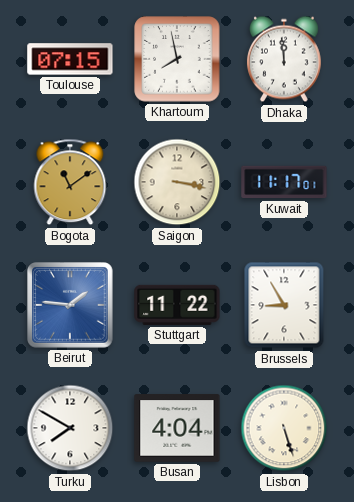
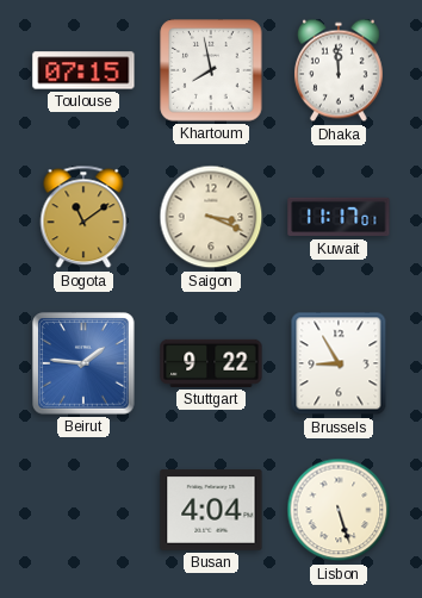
Saigon: 3:17 -> 3:19 (211, 217)
Stuttgart: 11:22 -> 9:22 (211, 363)
Turku: 7:50 -> none (70, 428)
